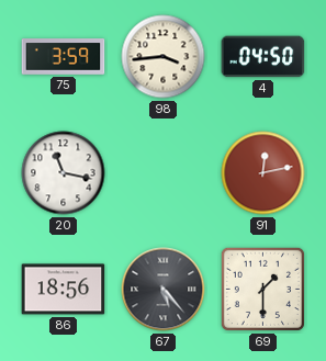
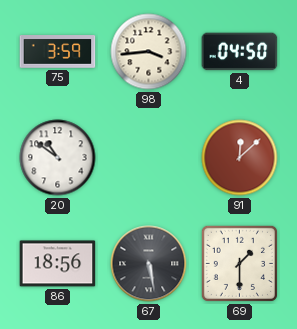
20: 11:17 -> 10:51 (58, 158)
91: 12:13 -> 12:08 (240, 158)
67: 5:23 -> 5:28 (149, 264)
